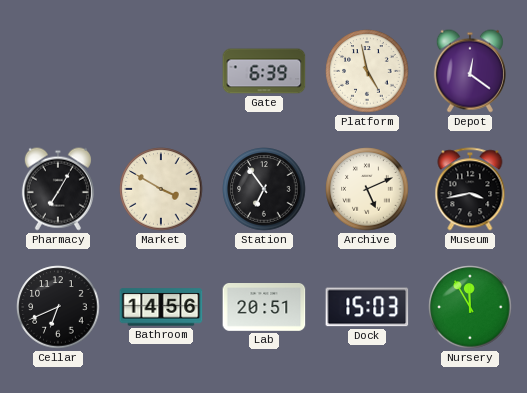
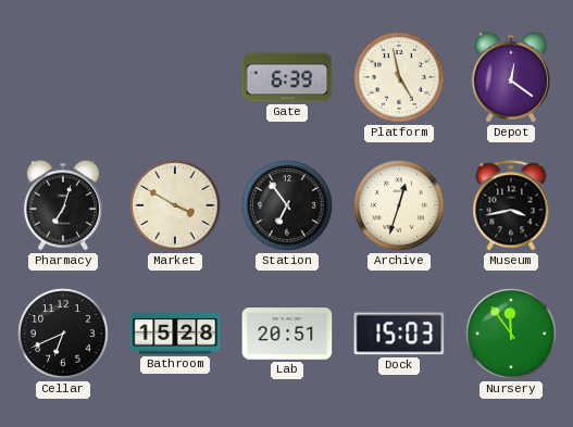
Pharmacy: 7:05 -> 7:03 (63, 205)
Archive: 5:11 -> 12:33 (399, 205)
Bathroom: 14:56 -> 15:28 (175, 334)
Nursery: 11:55 -> 11:54 (511, 334)
